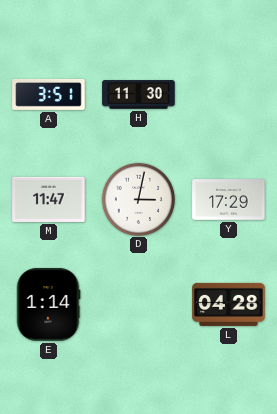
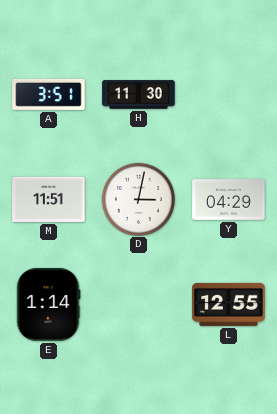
M: 11:47 -> 11:51 (49, 199)
Y: 17:29 -> 04:29 (229, 200)
L: 04:28 -> 12:55 (229, 304)
